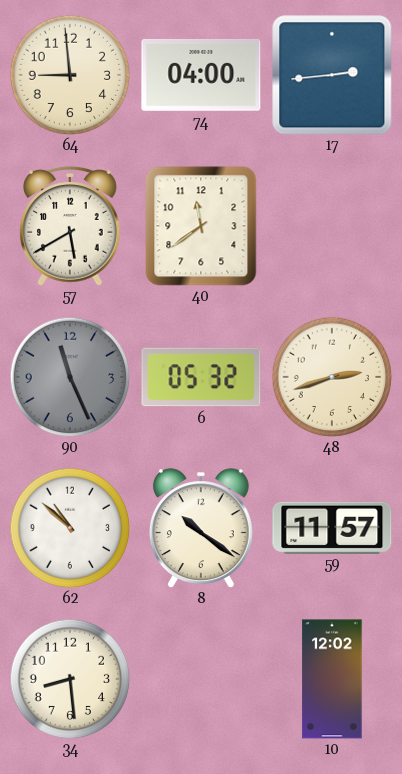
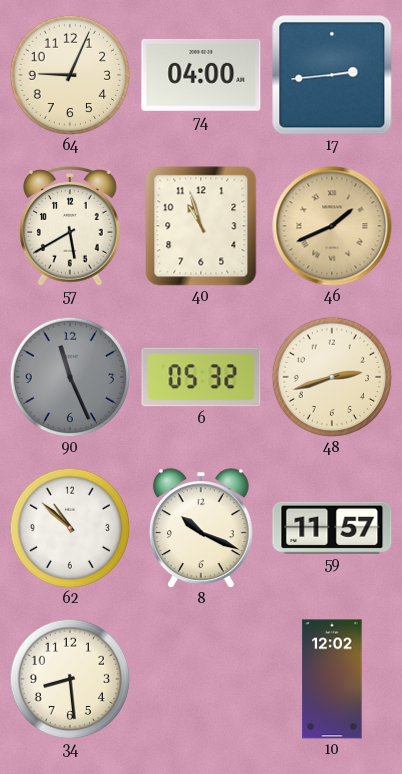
64: 8:59 -> 9:04 (70, 75)
40: 11:39 -> 10:57 (201, 226)
46: none -> 1:41 (332, 226)
8: 10:21 -> 10:19 (201, 528)
